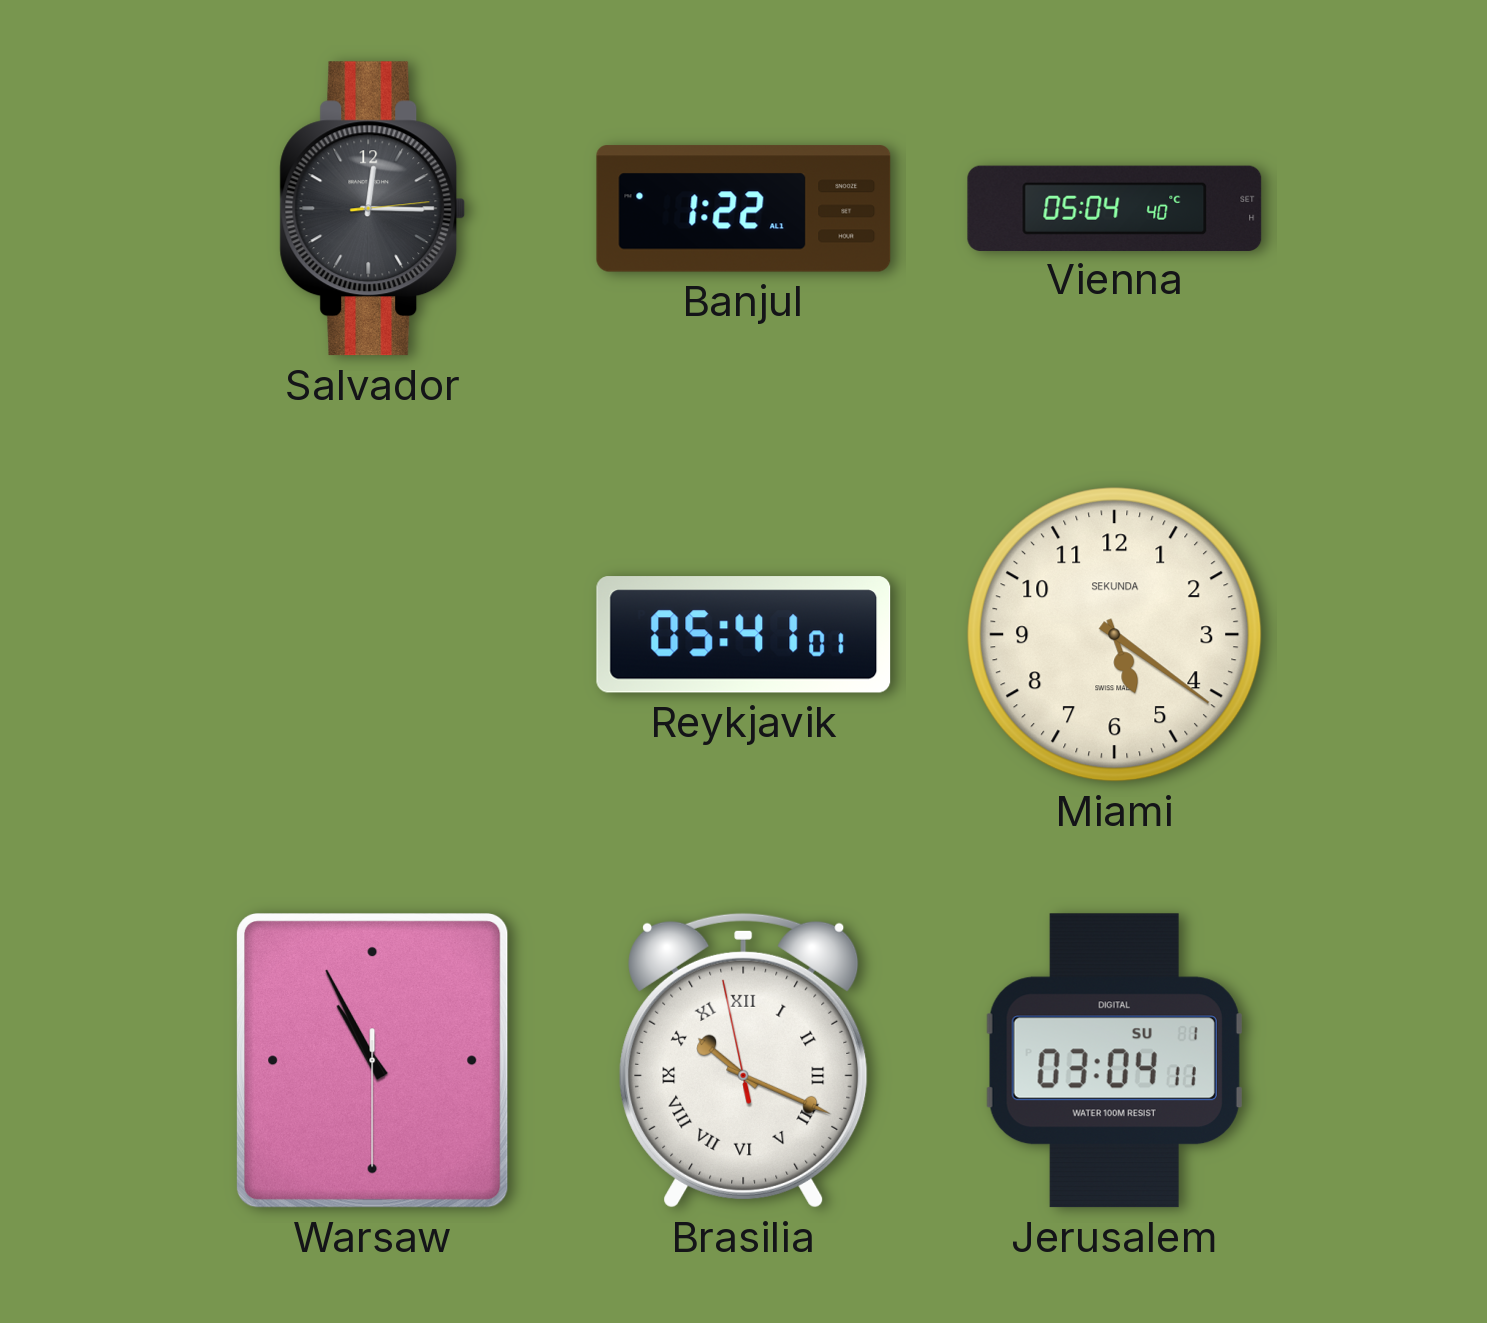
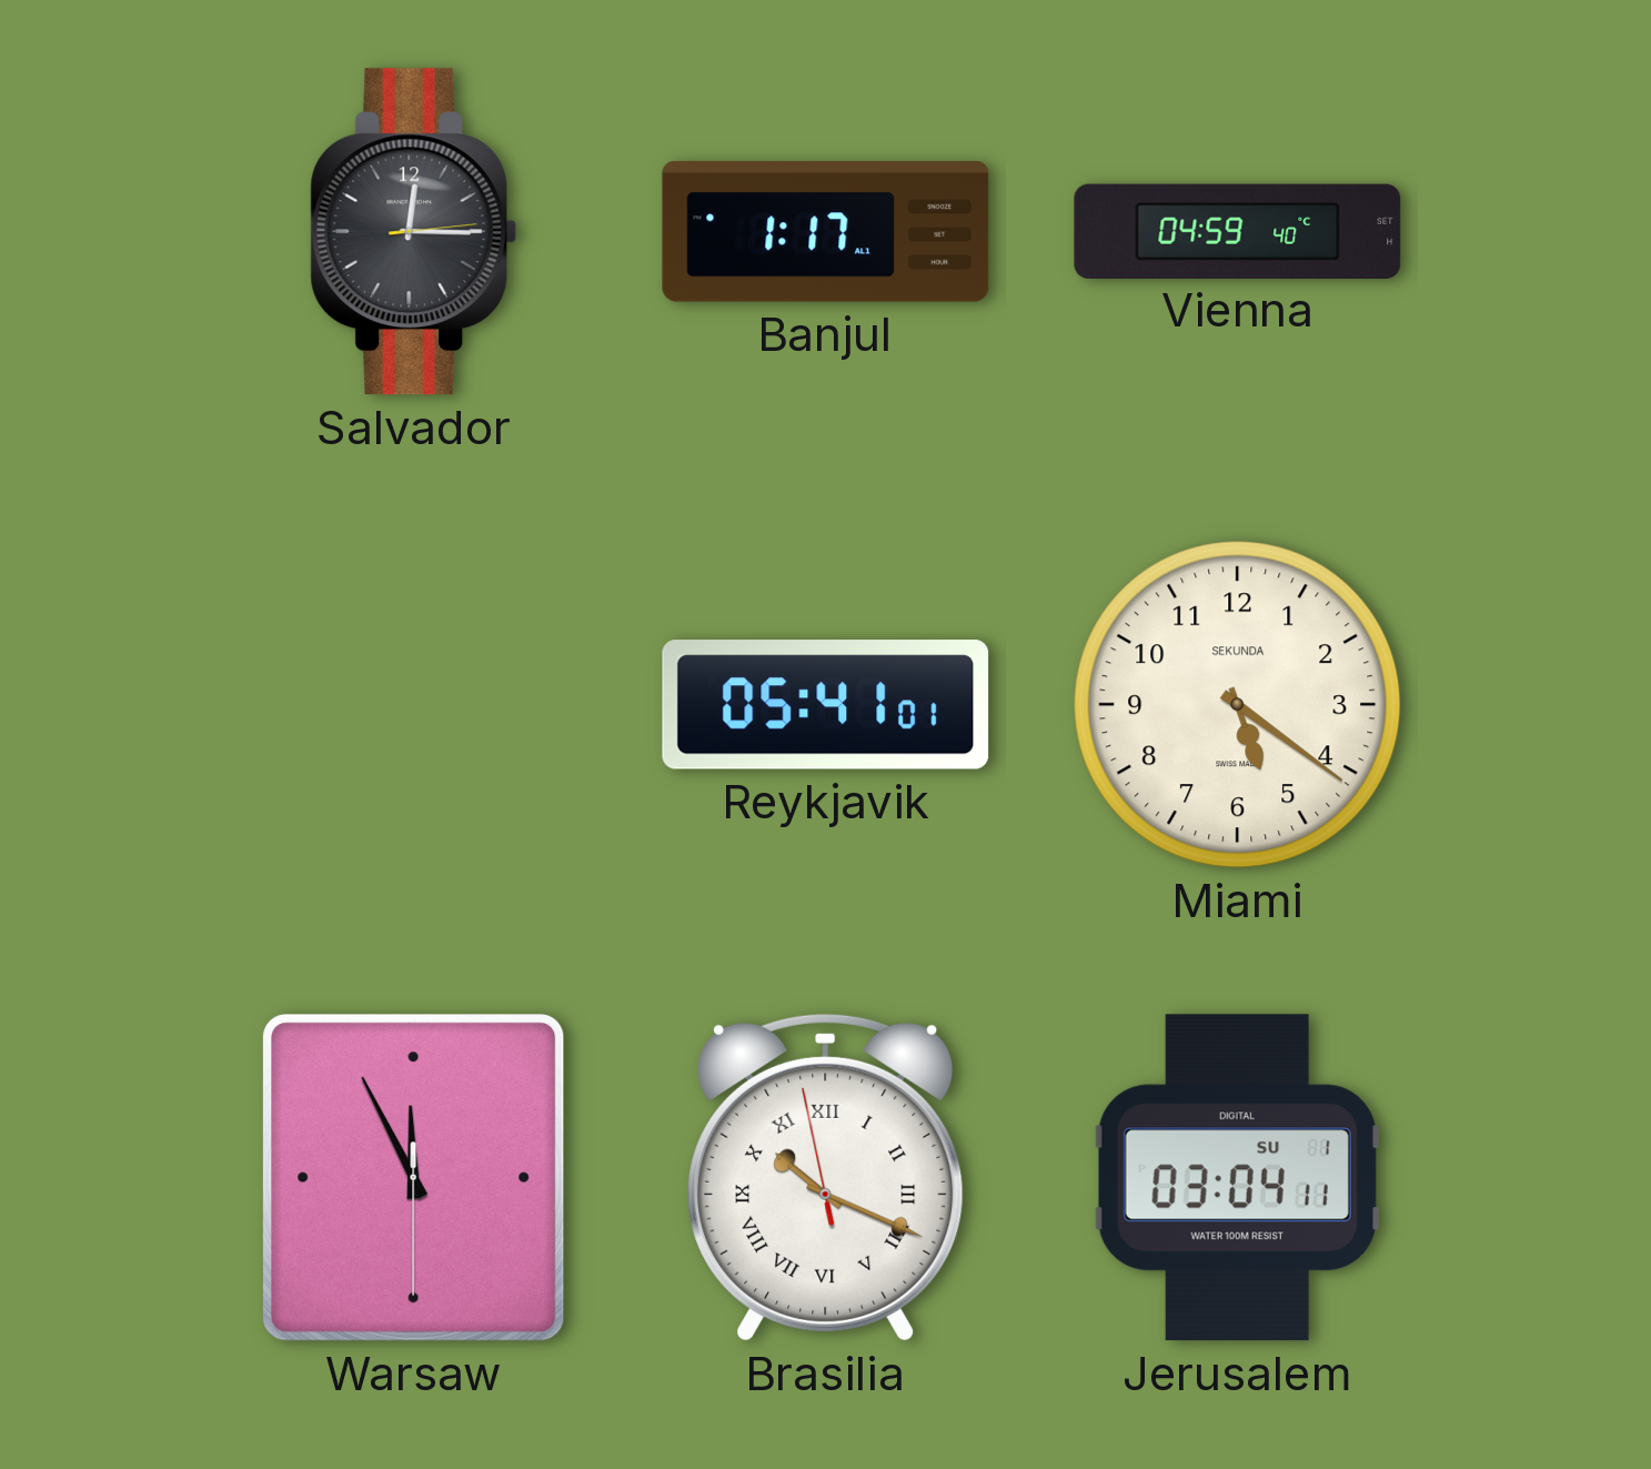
Banjul: 1:22 -> 1:17 (826, 232)
Vienna: 05:04 -> 04:59 (1238, 231)
Warsaw: 10:55 -> 11:55 (414, 1178)
